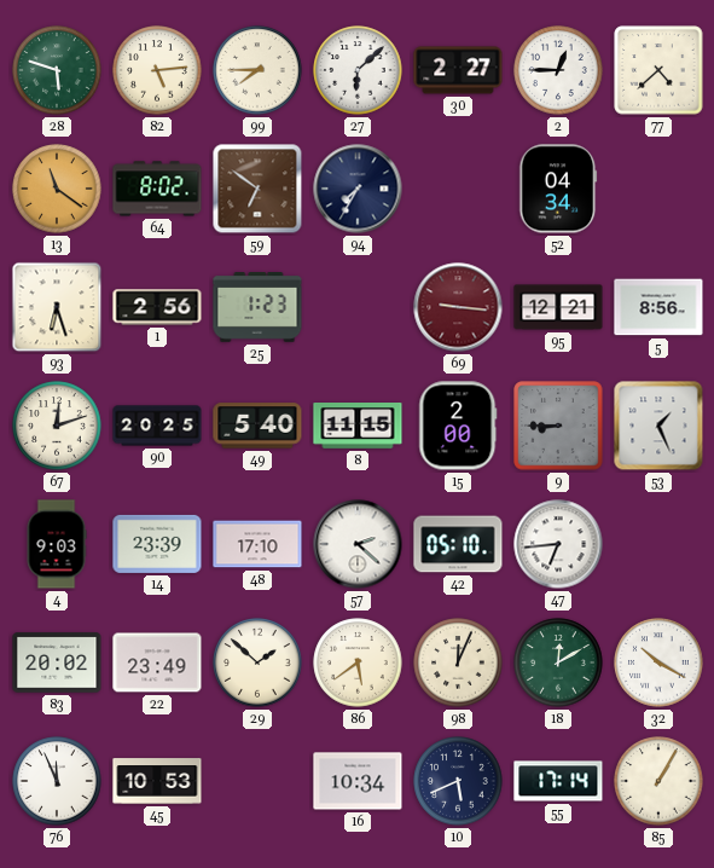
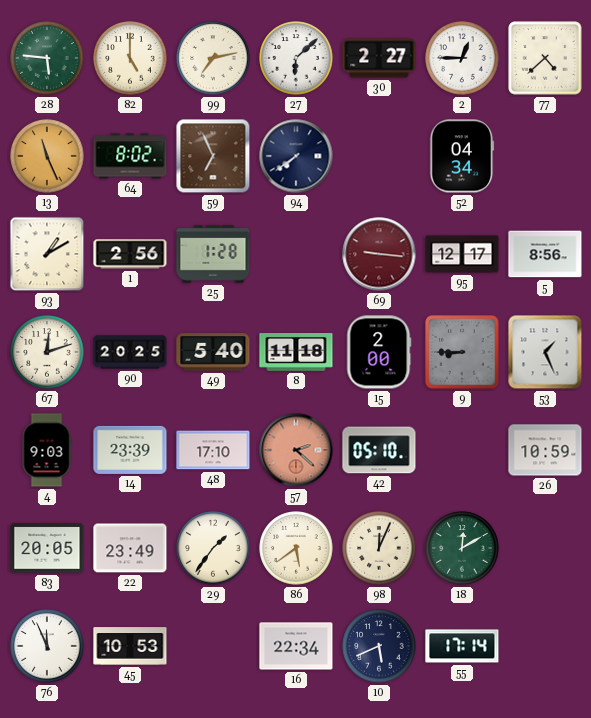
28: 5:48 -> 5:46 (47, 58)
82: 5:14 -> 5:00 (130, 58)
99: 7:45 -> 7:13 (213, 58)
13: 11:21 -> 11:26 (47, 156)
59: 6:51 -> 6:56 (213, 156)
94: 7:35 -> 7:39 (296, 156)
93: 6:27 -> 1:10 (47, 254)
25: 1:23 -> 1:28 (213, 254)
95: 12:21 -> 12:17 (462, 254)
8: 11:15 -> 11:18 (296, 353)
57 dial: white -> salmon (296, 450)
47: 6:44 -> none (558, 544)
26: none -> 10:59 (545, 450)
83: 20:02 -> 20:05 (47, 548)
29: 1:52 -> 1:36 (213, 548)
32: 10:20 -> none (658, 662)
16: 10:34 -> 22:34 (296, 646)
85: 1:05 -> none (658, 781)
